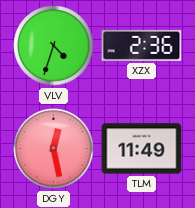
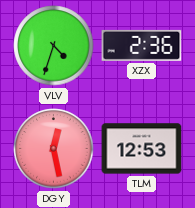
TLM: 11:49 -> 12:53 (142, 149)
